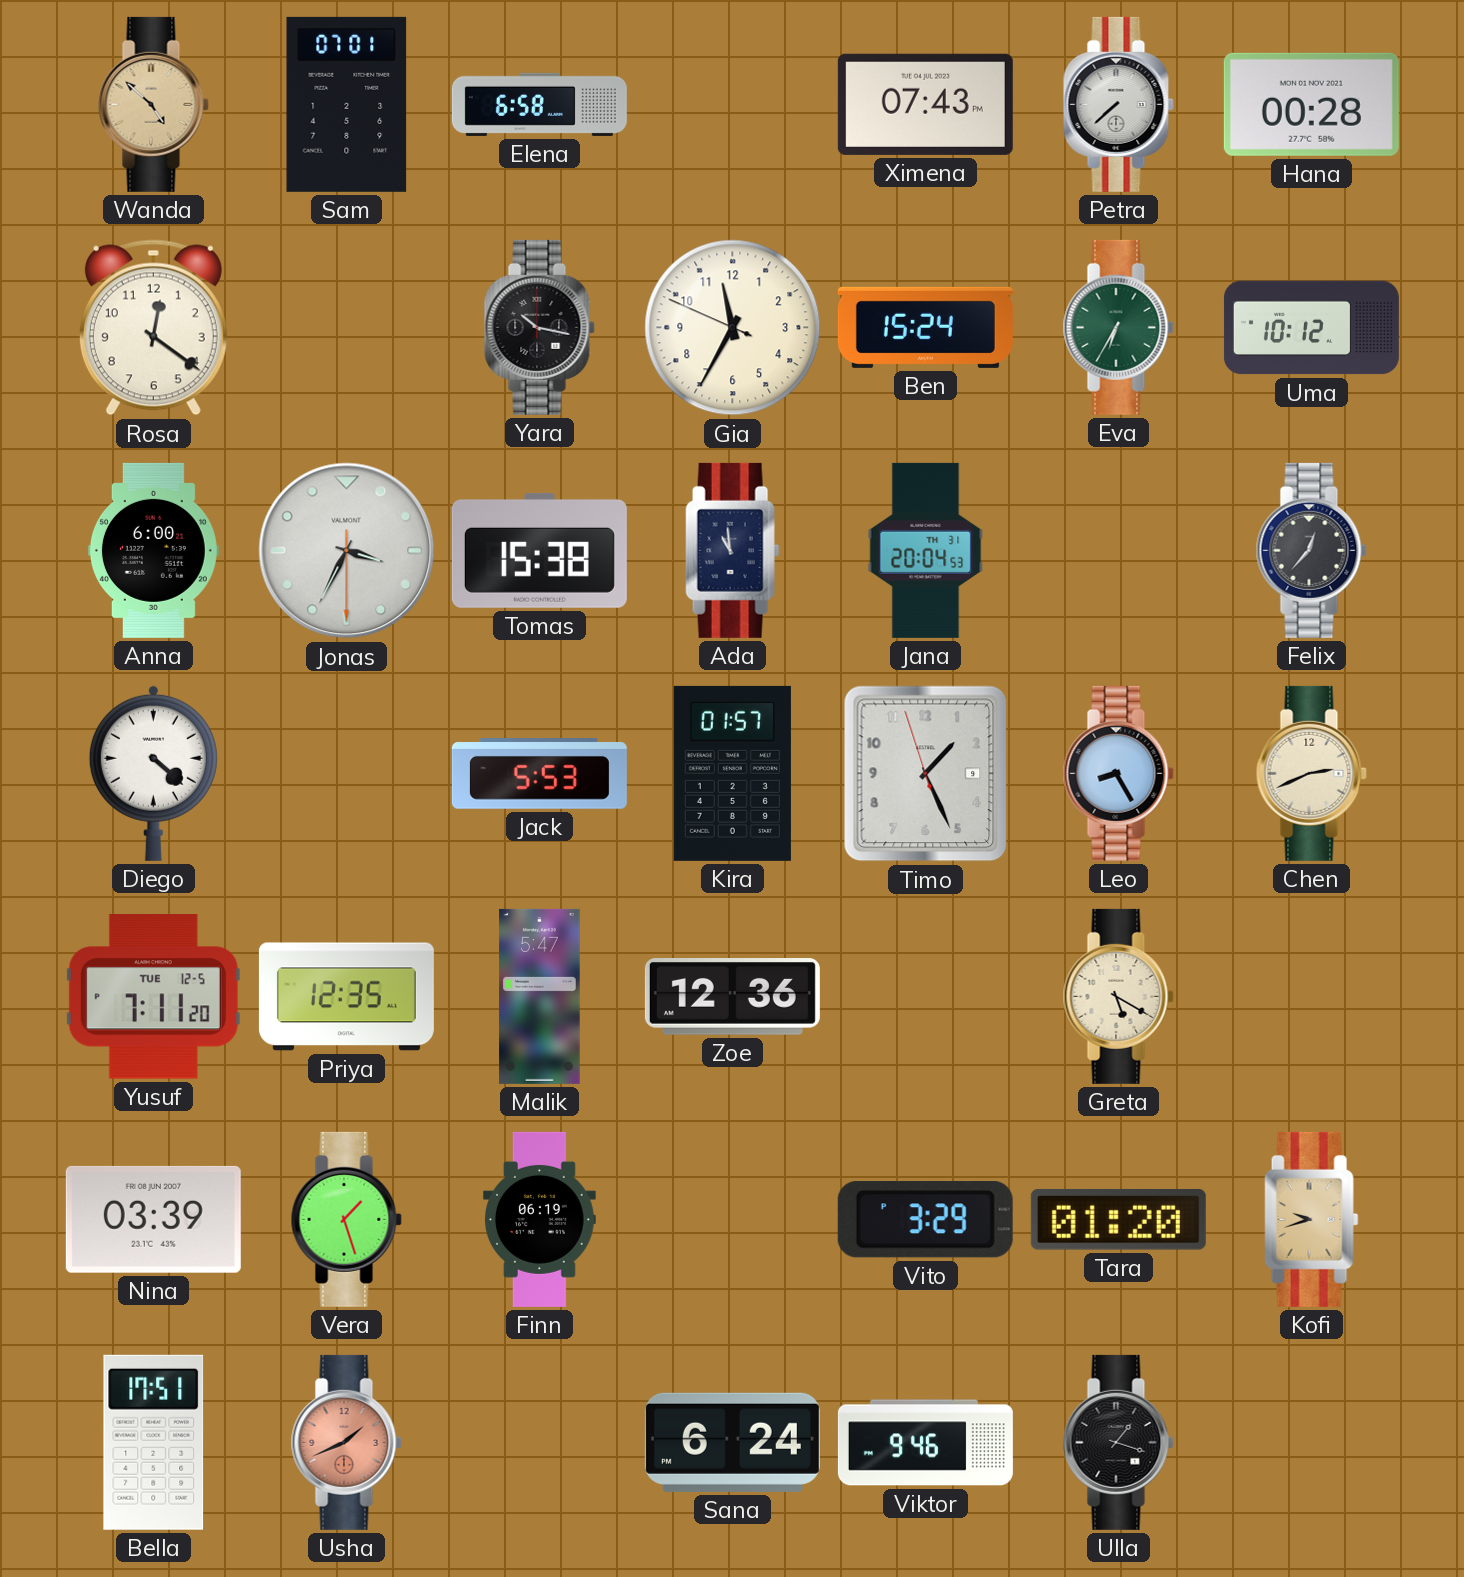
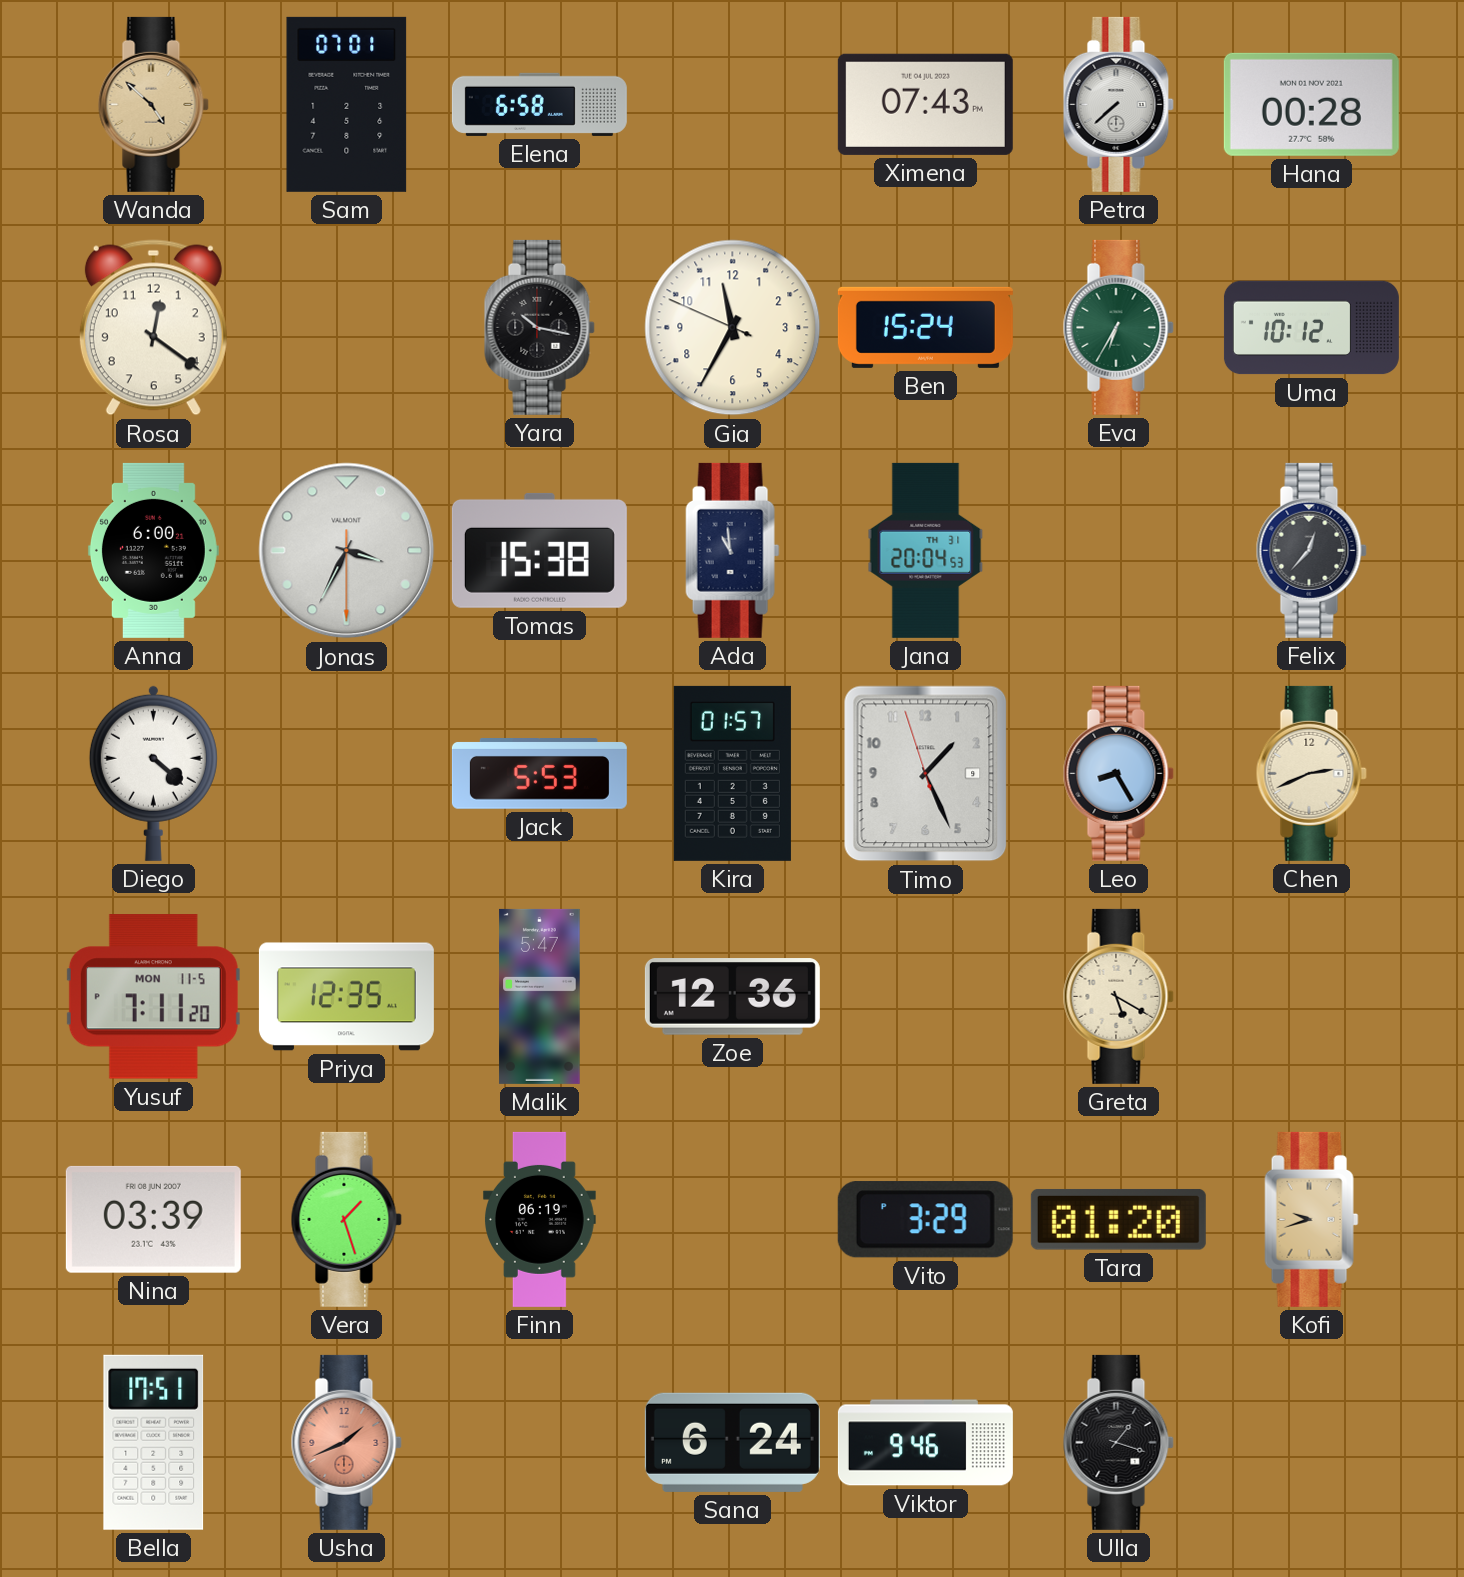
Yusuf date: TUE 12-5 -> MON 11-5 (153, 997)
